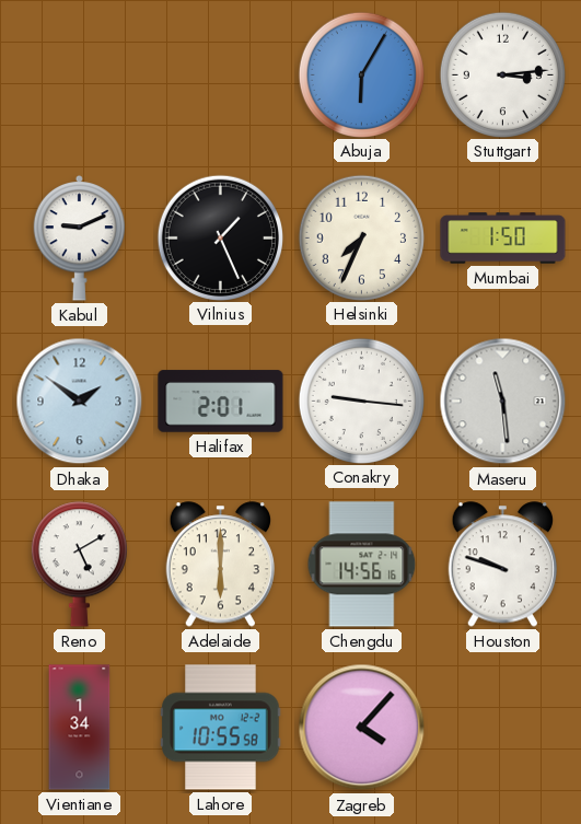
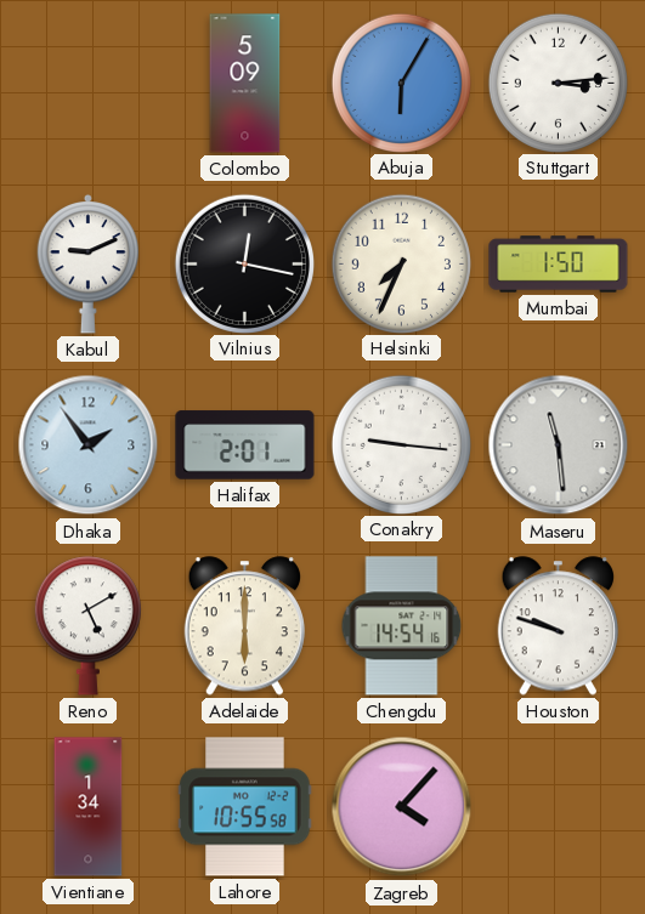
Colombo: none -> 5:09 (245, 84)
Vilnius: 1:26 -> 12:17 (244, 263)
Dhaka: 1:51 -> 1:54 (89, 445)
Chengdu: 14:56 -> 14:54 (402, 626)
